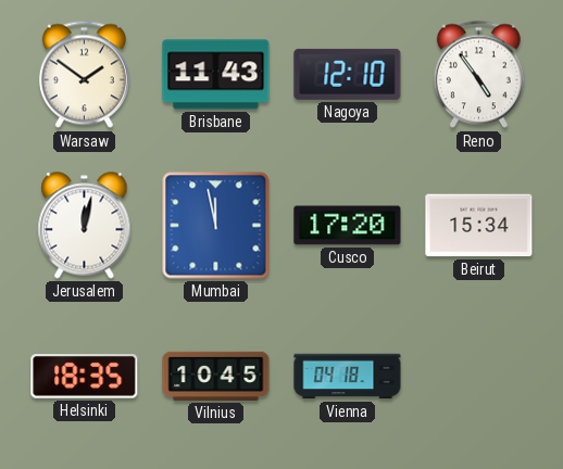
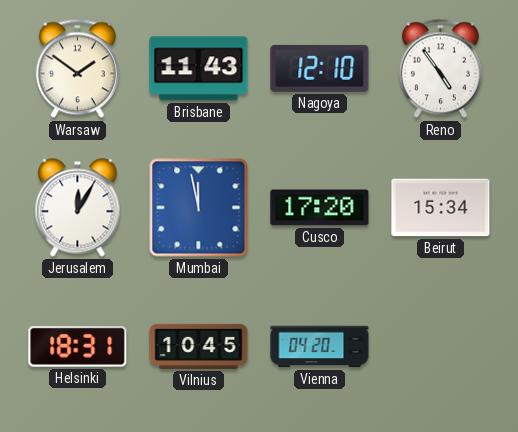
Jerusalem: 12:02 -> 12:05 (78, 208)
Helsinki: 18:35 -> 18:31 (78, 347)
Vienna: 04:18 -> 04:20 (320, 347)
